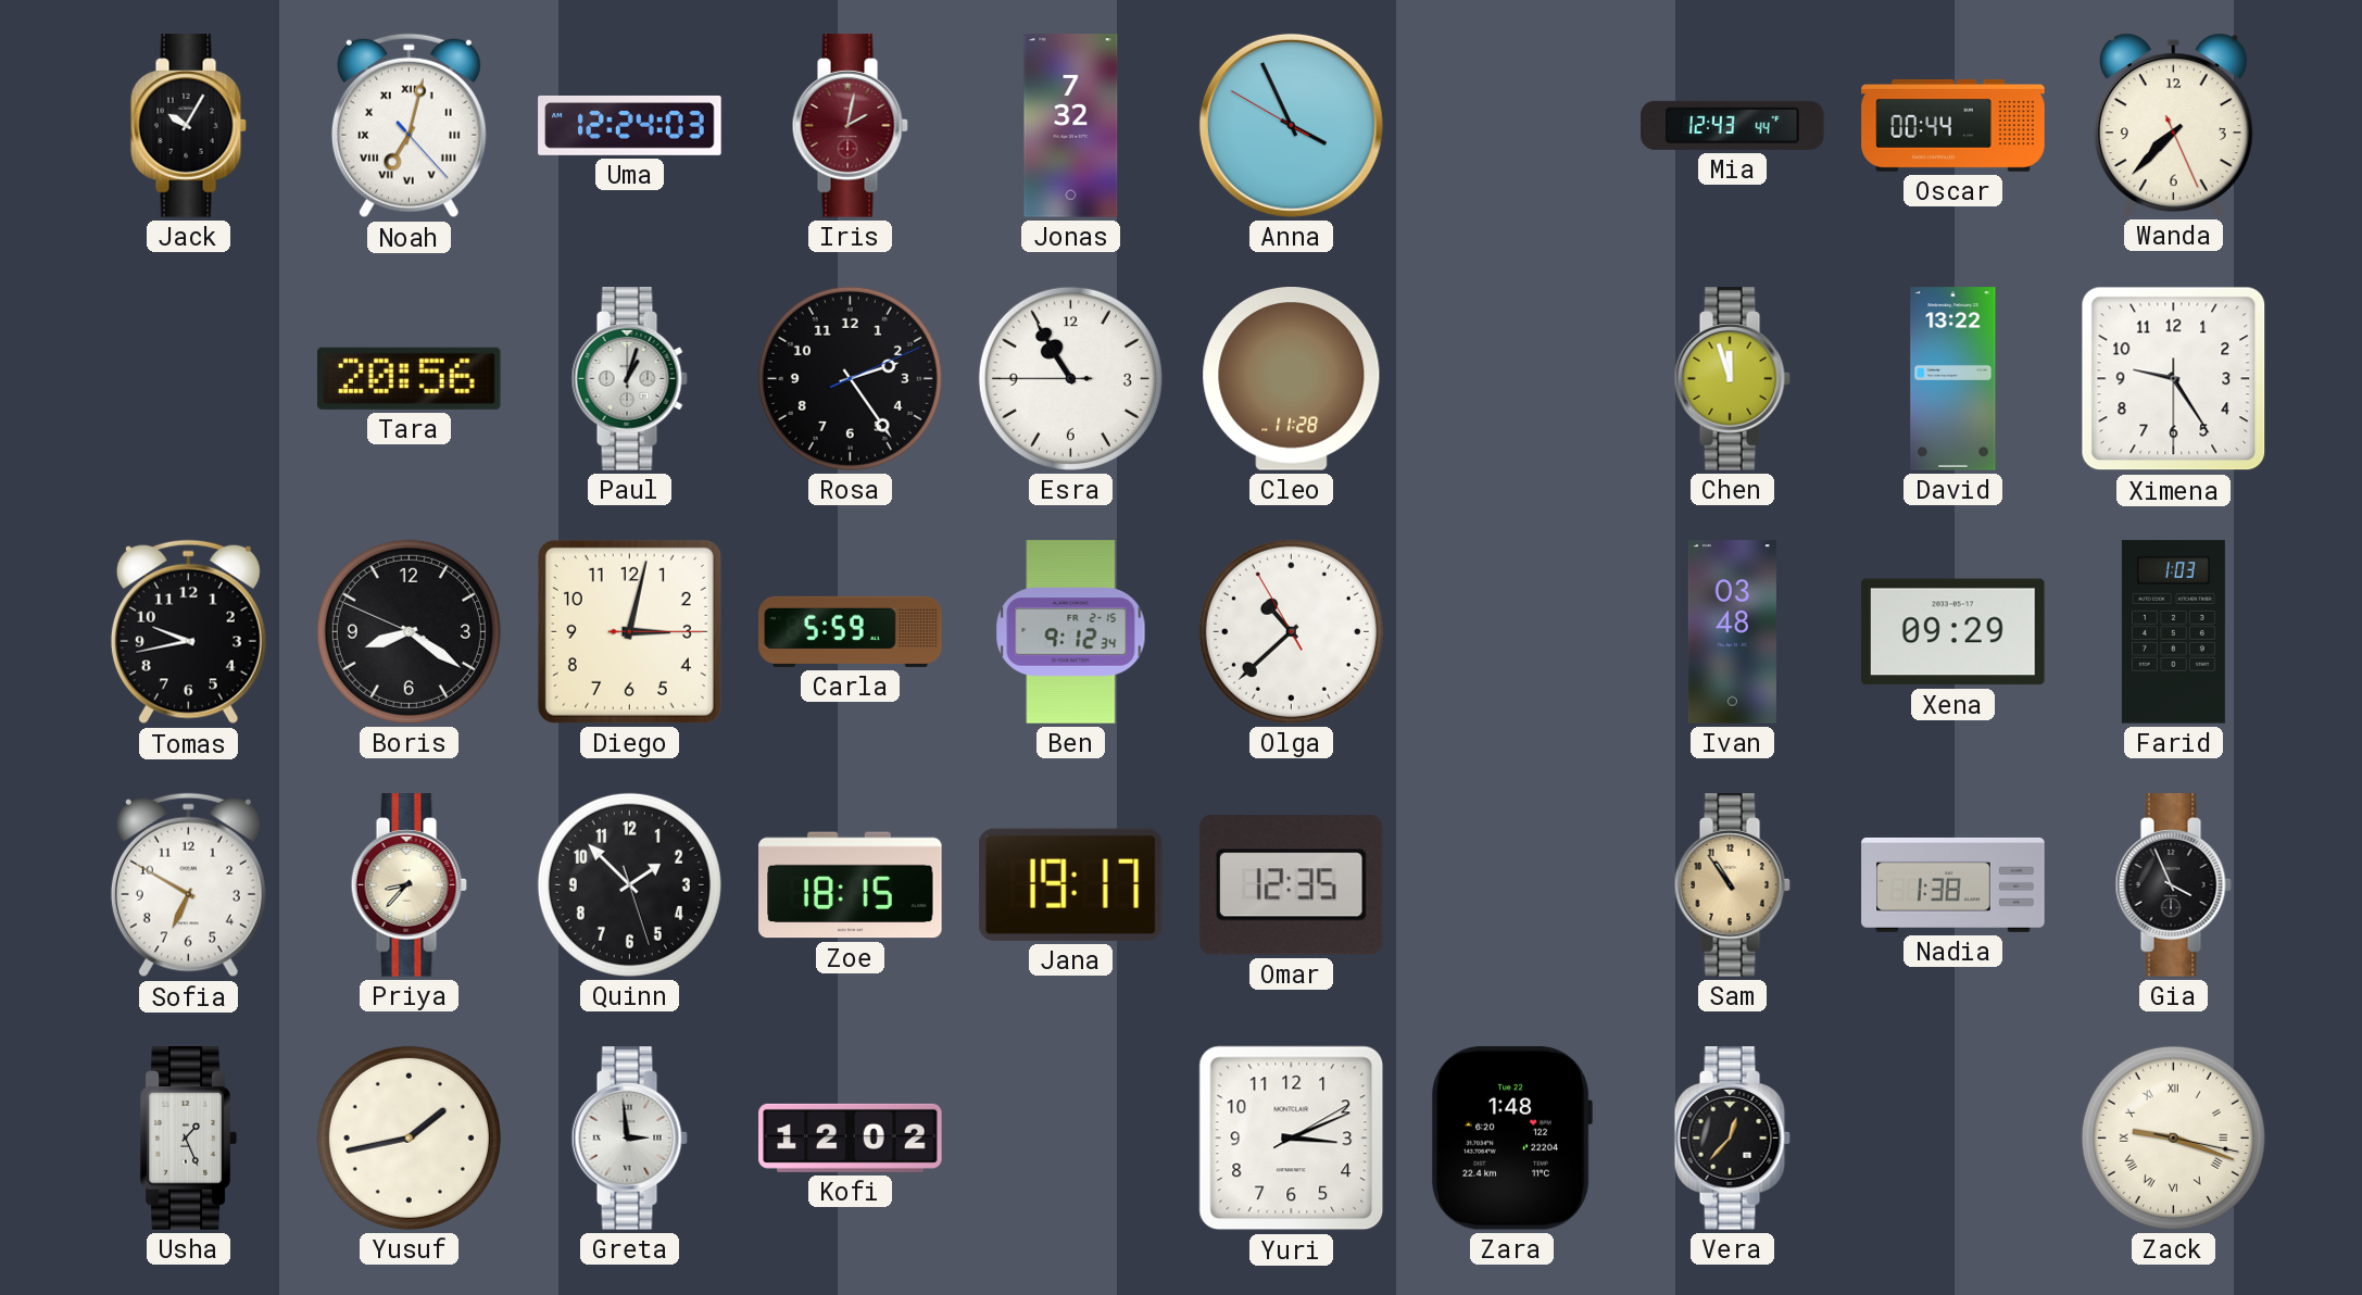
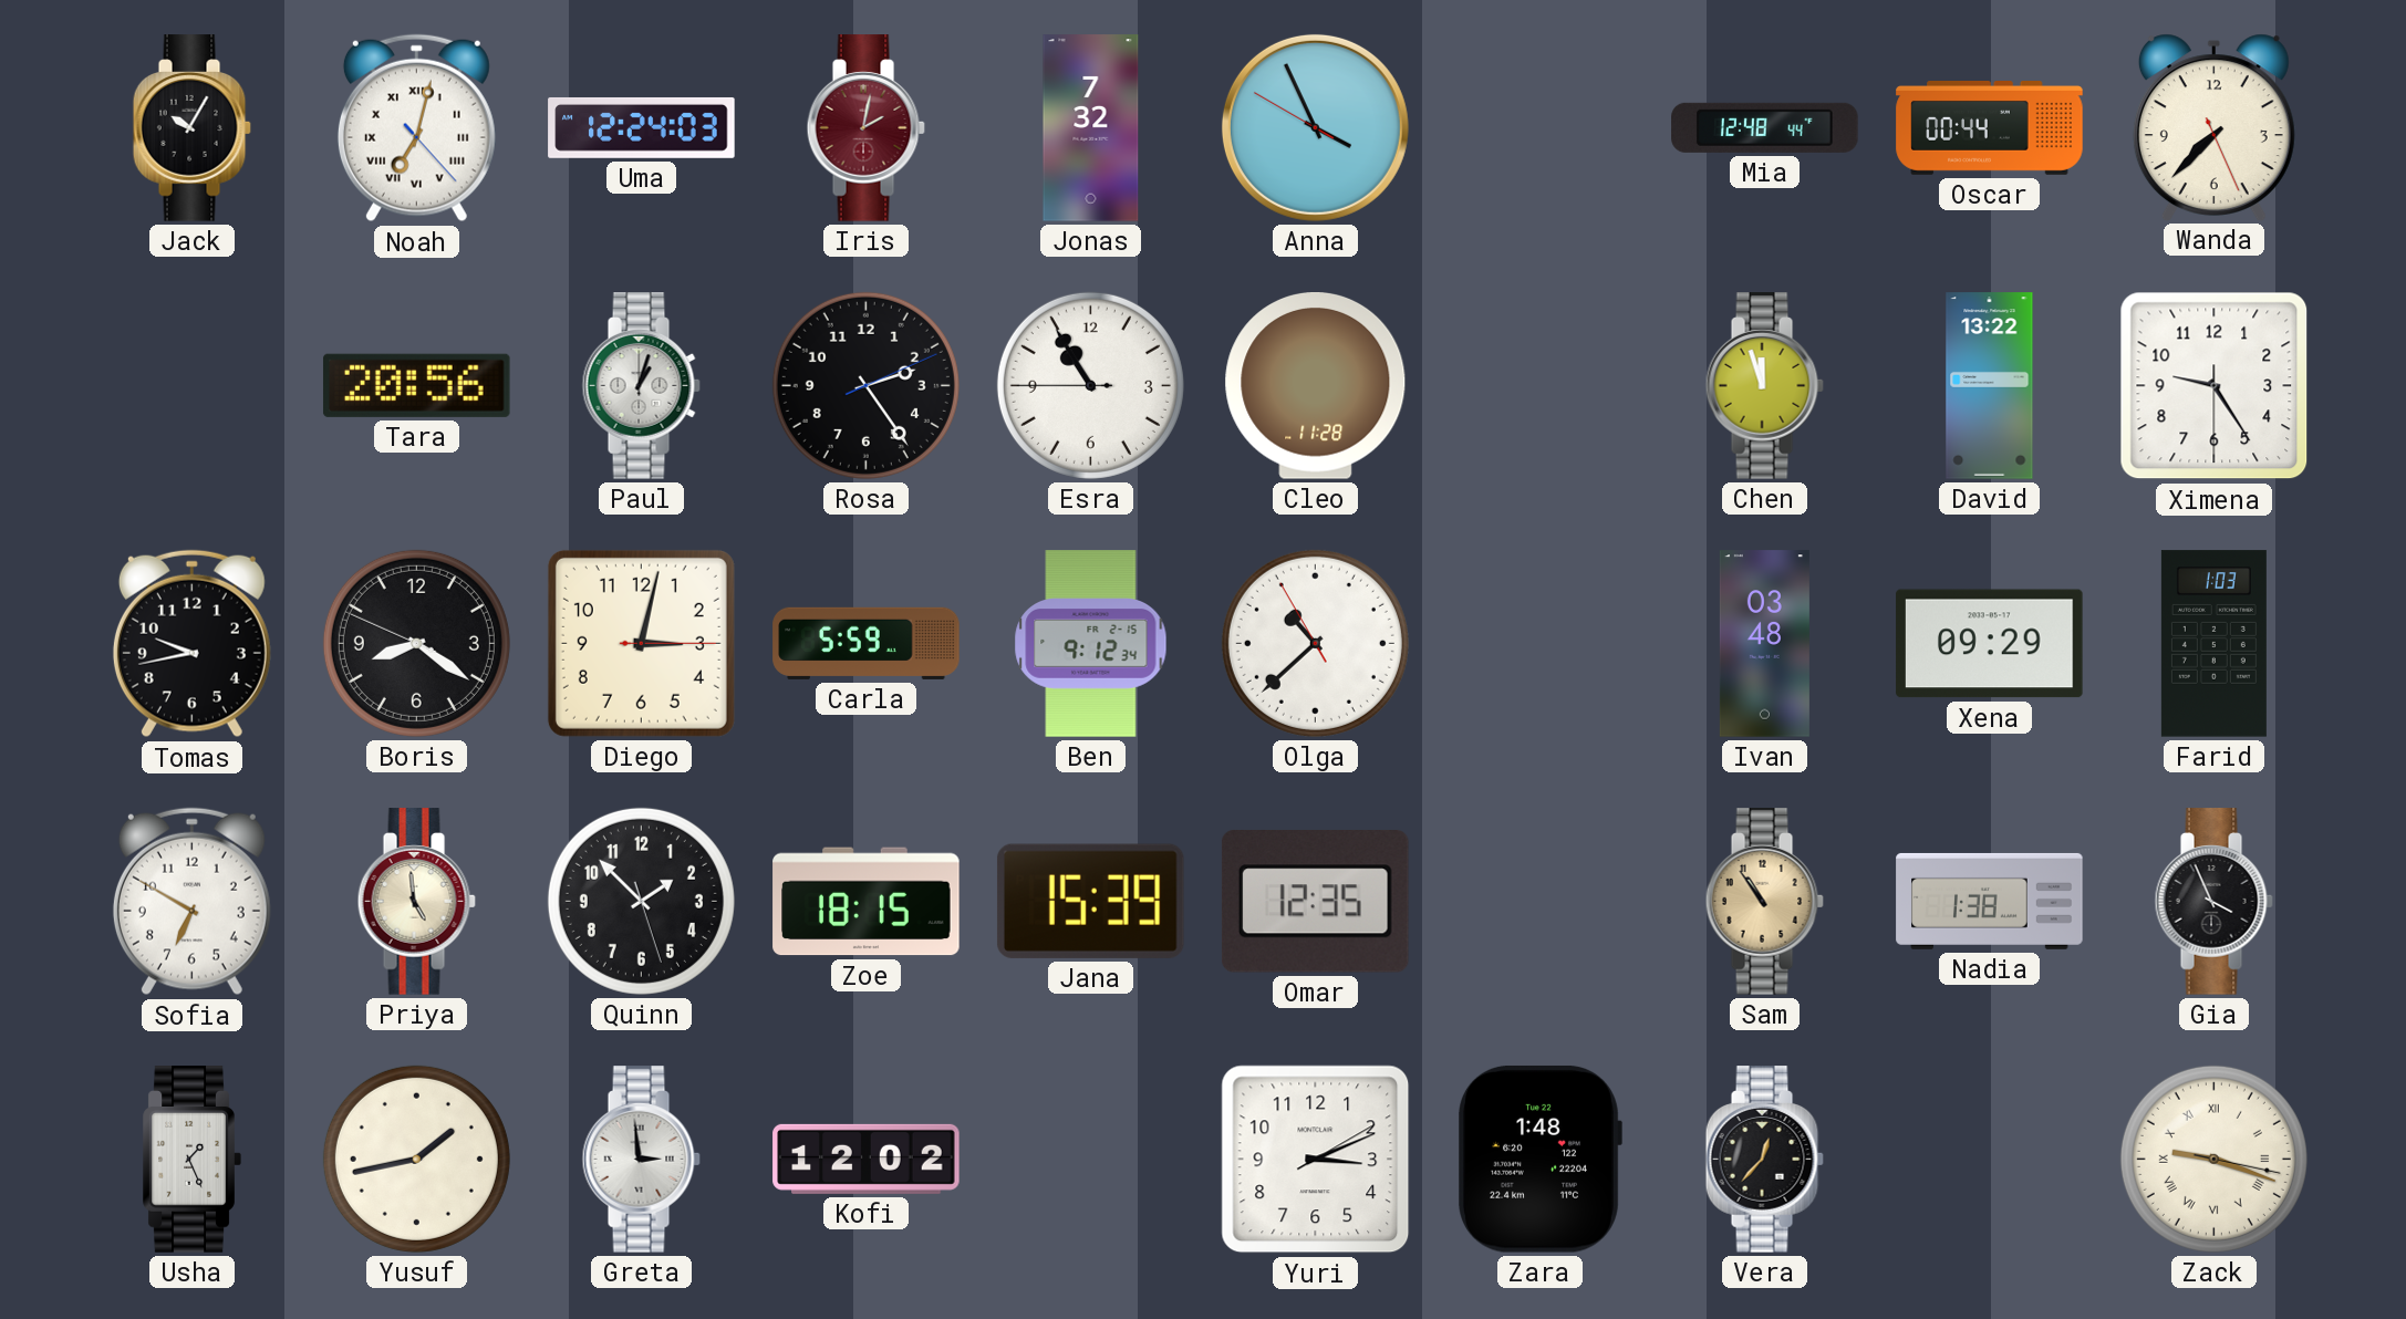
Mia: 12:43 -> 12:48 (1765, 127)
Priya: 8:37 -> 4:59 (416, 902)
Jana: 19:17 -> 15:39 (1090, 901)
